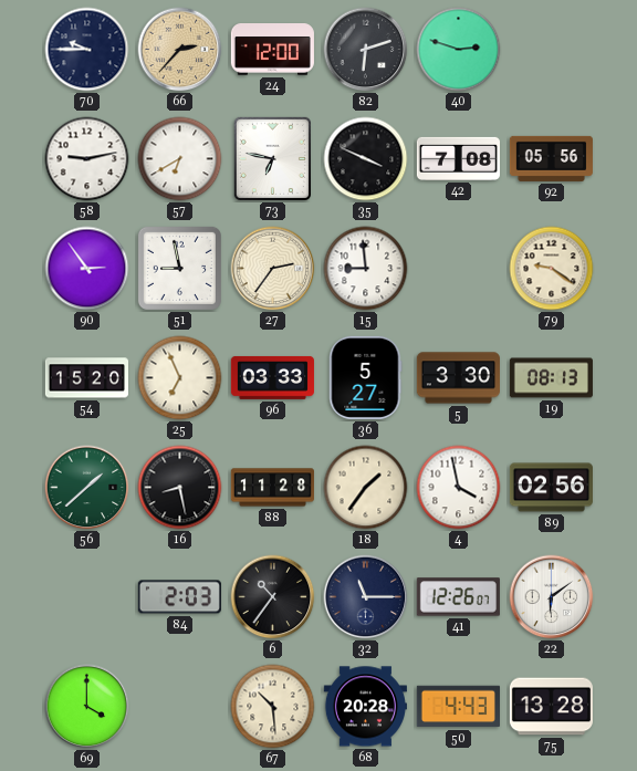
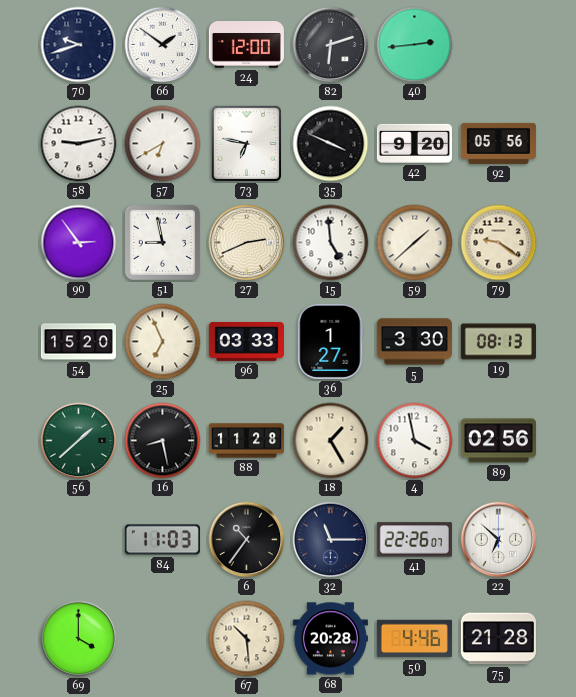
70: 9:45 -> 9:42 (79, 45)
66: 2:37 -> 1:51 (163, 45)
66 dial: champagne -> white (163, 45)
40: 2:48 -> 2:44 (415, 45)
42: 7:08 -> 9:20 (414, 143)
27: 2:36 -> 2:41 (247, 243)
15: 8:59 -> 4:59 (331, 243)
59: none -> 1:38 (415, 243)
36: 5:27 -> 1:27 (331, 341)
18: 1:36 -> 1:25 (331, 441)
84: 2:03 -> 11:03 (162, 540)
41: 12:26 -> 22:26 (414, 540)
22: 6:09 -> 6:52 (499, 540)
50: 4:43 -> 4:46 (414, 639)
75: 13:28 -> 21:28 (498, 639)
